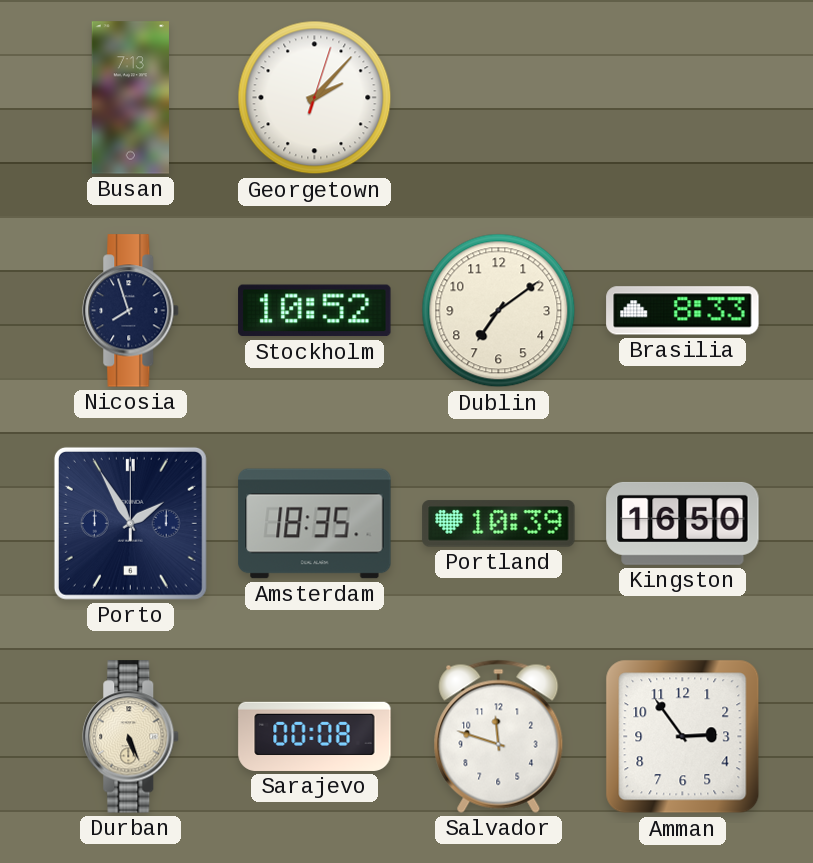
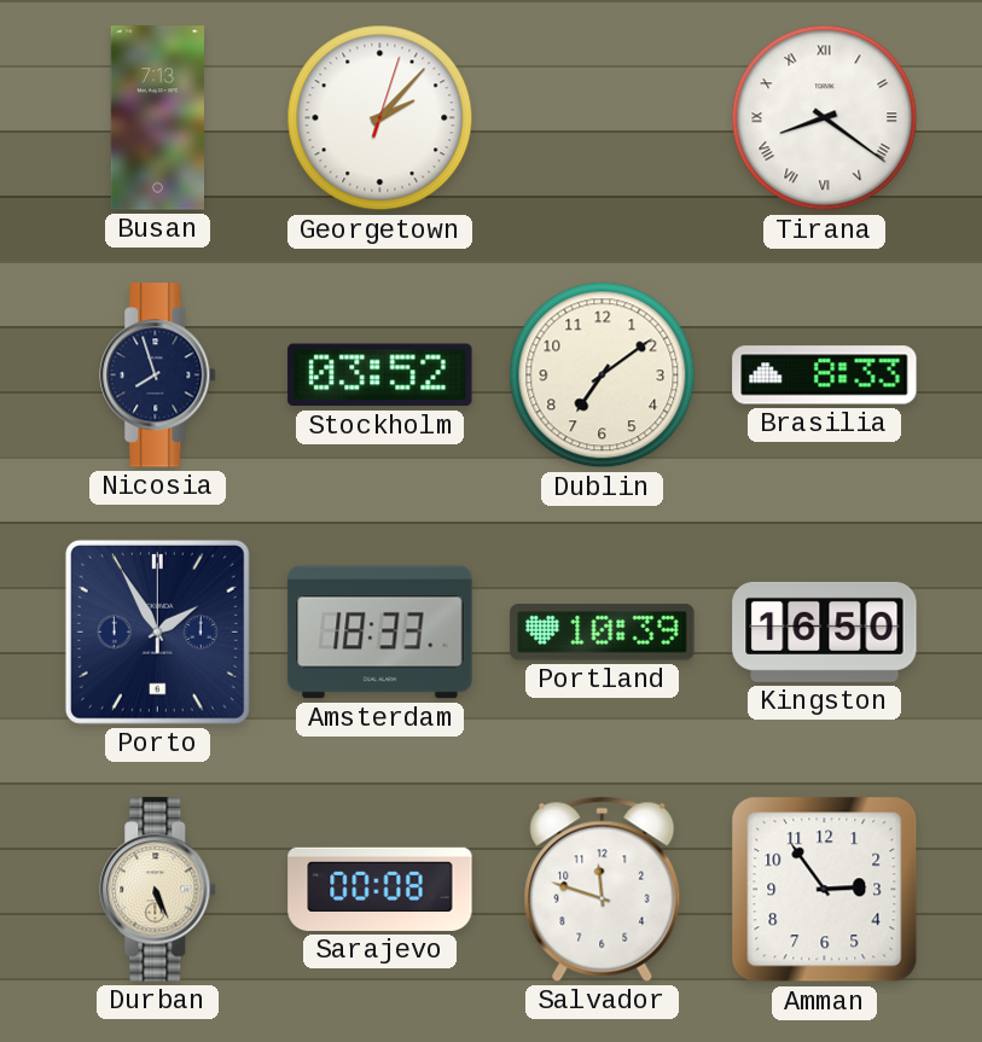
Tirana: none -> 8:21 (825, 118)
Stockholm: 10:52 -> 03:52 (380, 376)
Amsterdam: 18:35 -> 18:33 (380, 633)
